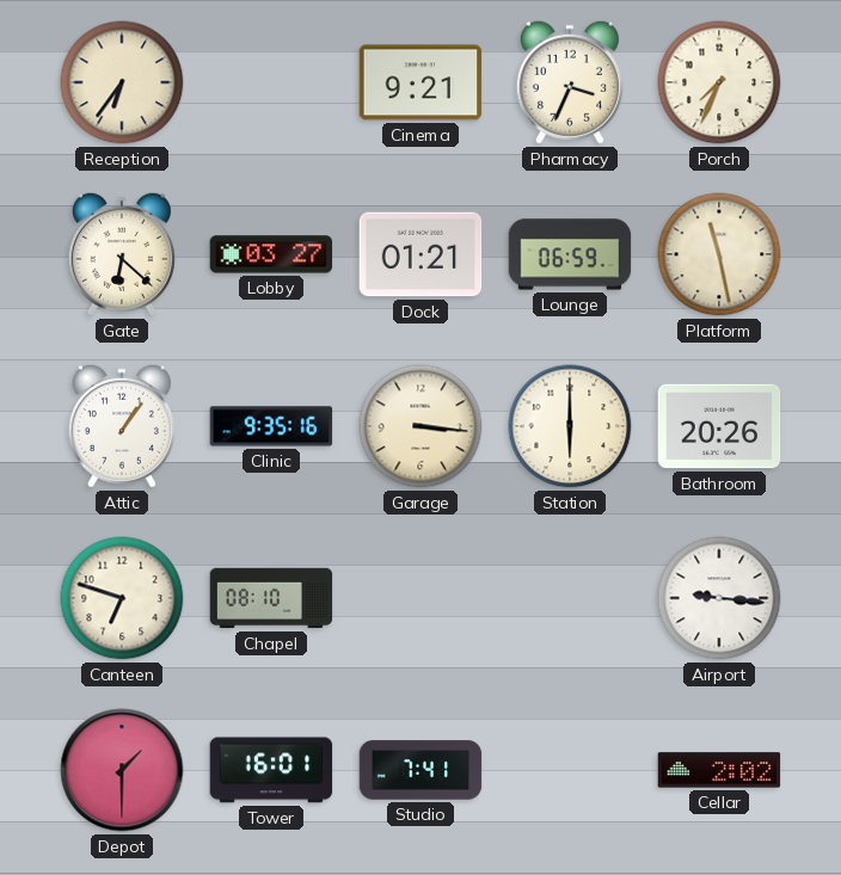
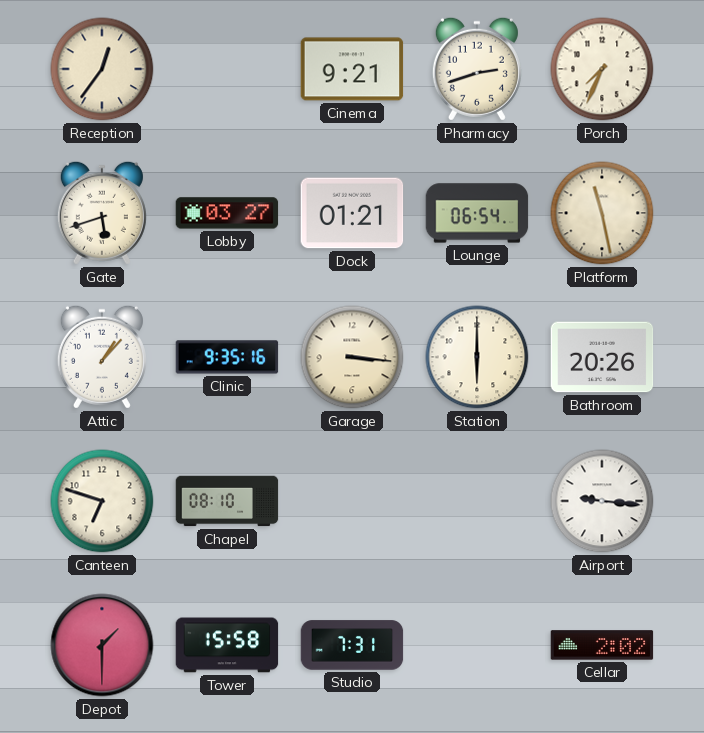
Reception: 6:36 -> 12:36 (102, 69)
Pharmacy: 3:34 -> 2:42 (477, 69)
Gate: 6:22 -> 5:42 (102, 213)
Lounge: 06:59 -> 06:54 (477, 213)
Attic: 1:06 -> 1:07 (102, 357)
Tower: 16:01 -> 15:58 (227, 645)
Studio: 7:41 -> 7:31 (352, 645)
